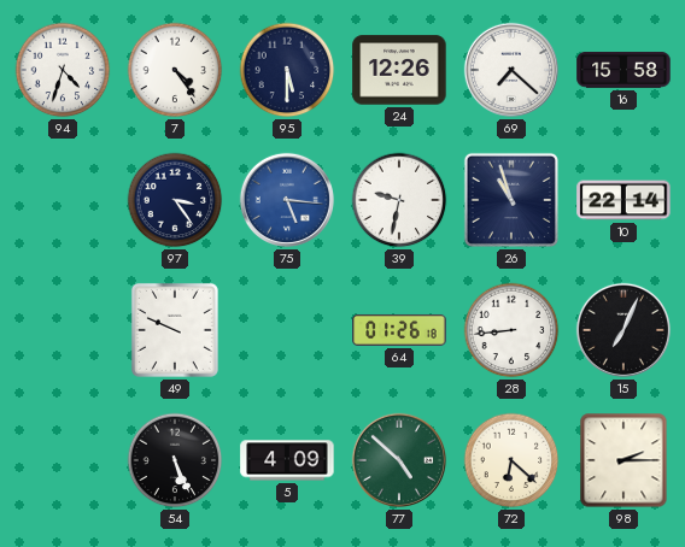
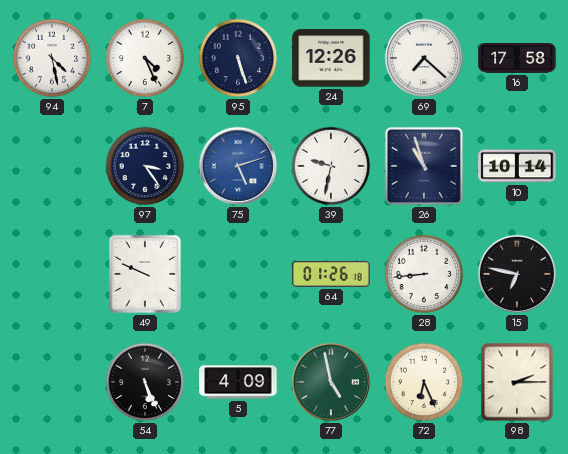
94: 4:33 -> 4:28 (52, 58)
7: 4:24 -> 4:26 (145, 58)
95: 5:30 -> 5:27 (238, 58)
16: 15:58 -> 17:58 (517, 58)
75: 5:16 -> 5:12 (238, 166)
10: 22:14 -> 10:14 (517, 166)
15: 7:04 -> 6:47 (517, 274)
77: 4:52 -> 4:58 (331, 382)
72: 6:22 -> 6:26 (424, 382)
